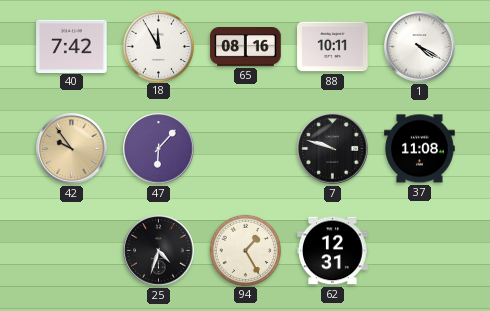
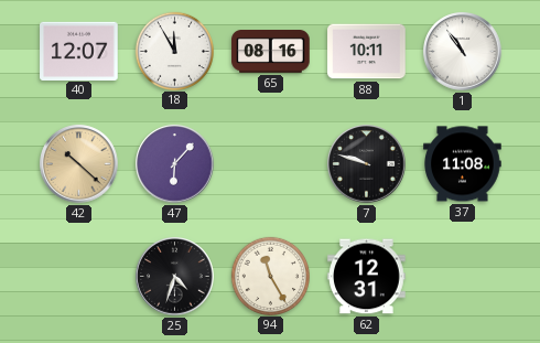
40: 7:42 -> 12:07 (79, 51)
1: 4:20 -> 10:54 (463, 52)
42: 9:54 -> 10:22 (79, 164)
94: 1:25 -> 11:25 (270, 276)
